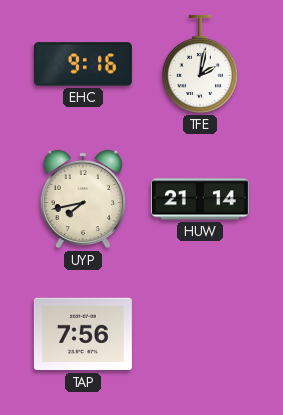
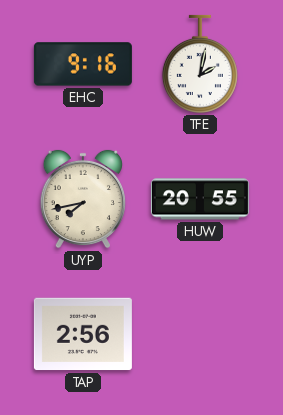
HUW: 21:14 -> 20:55 (200, 199)
TAP: 7:56 -> 2:56 (83, 334)
